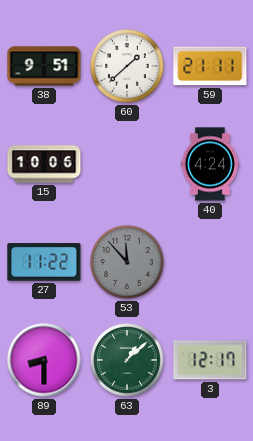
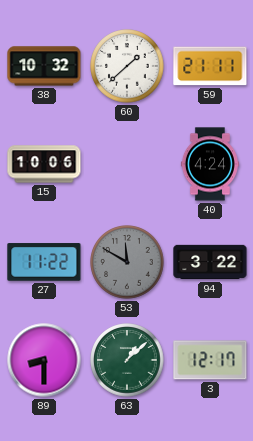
38: 9:51 -> 10:32 (44, 66)
53: 11:53 -> 11:50 (127, 262)
94: none -> 3:22 (210, 262)
